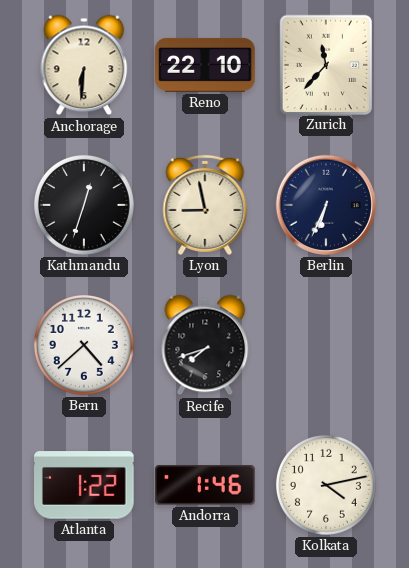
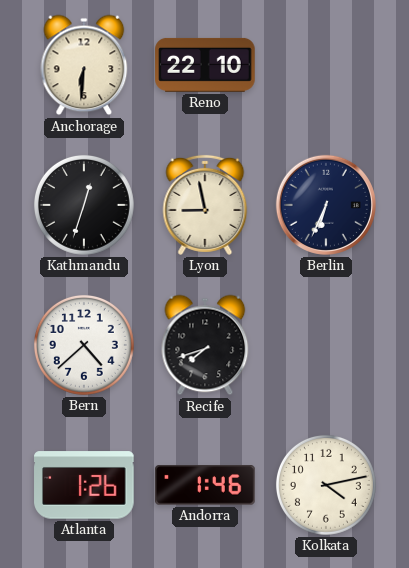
Zurich: 11:37 -> none (325, 64)
Atlanta: 1:22 -> 1:26 (84, 485)
